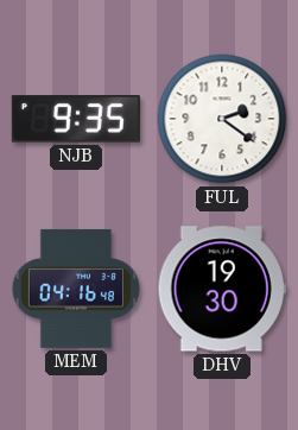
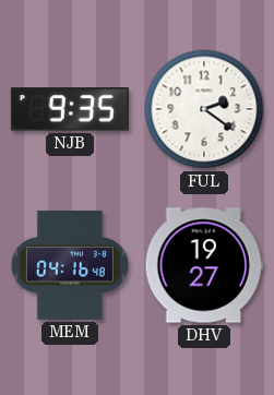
DHV: 19:30 -> 19:27 (204, 265)
